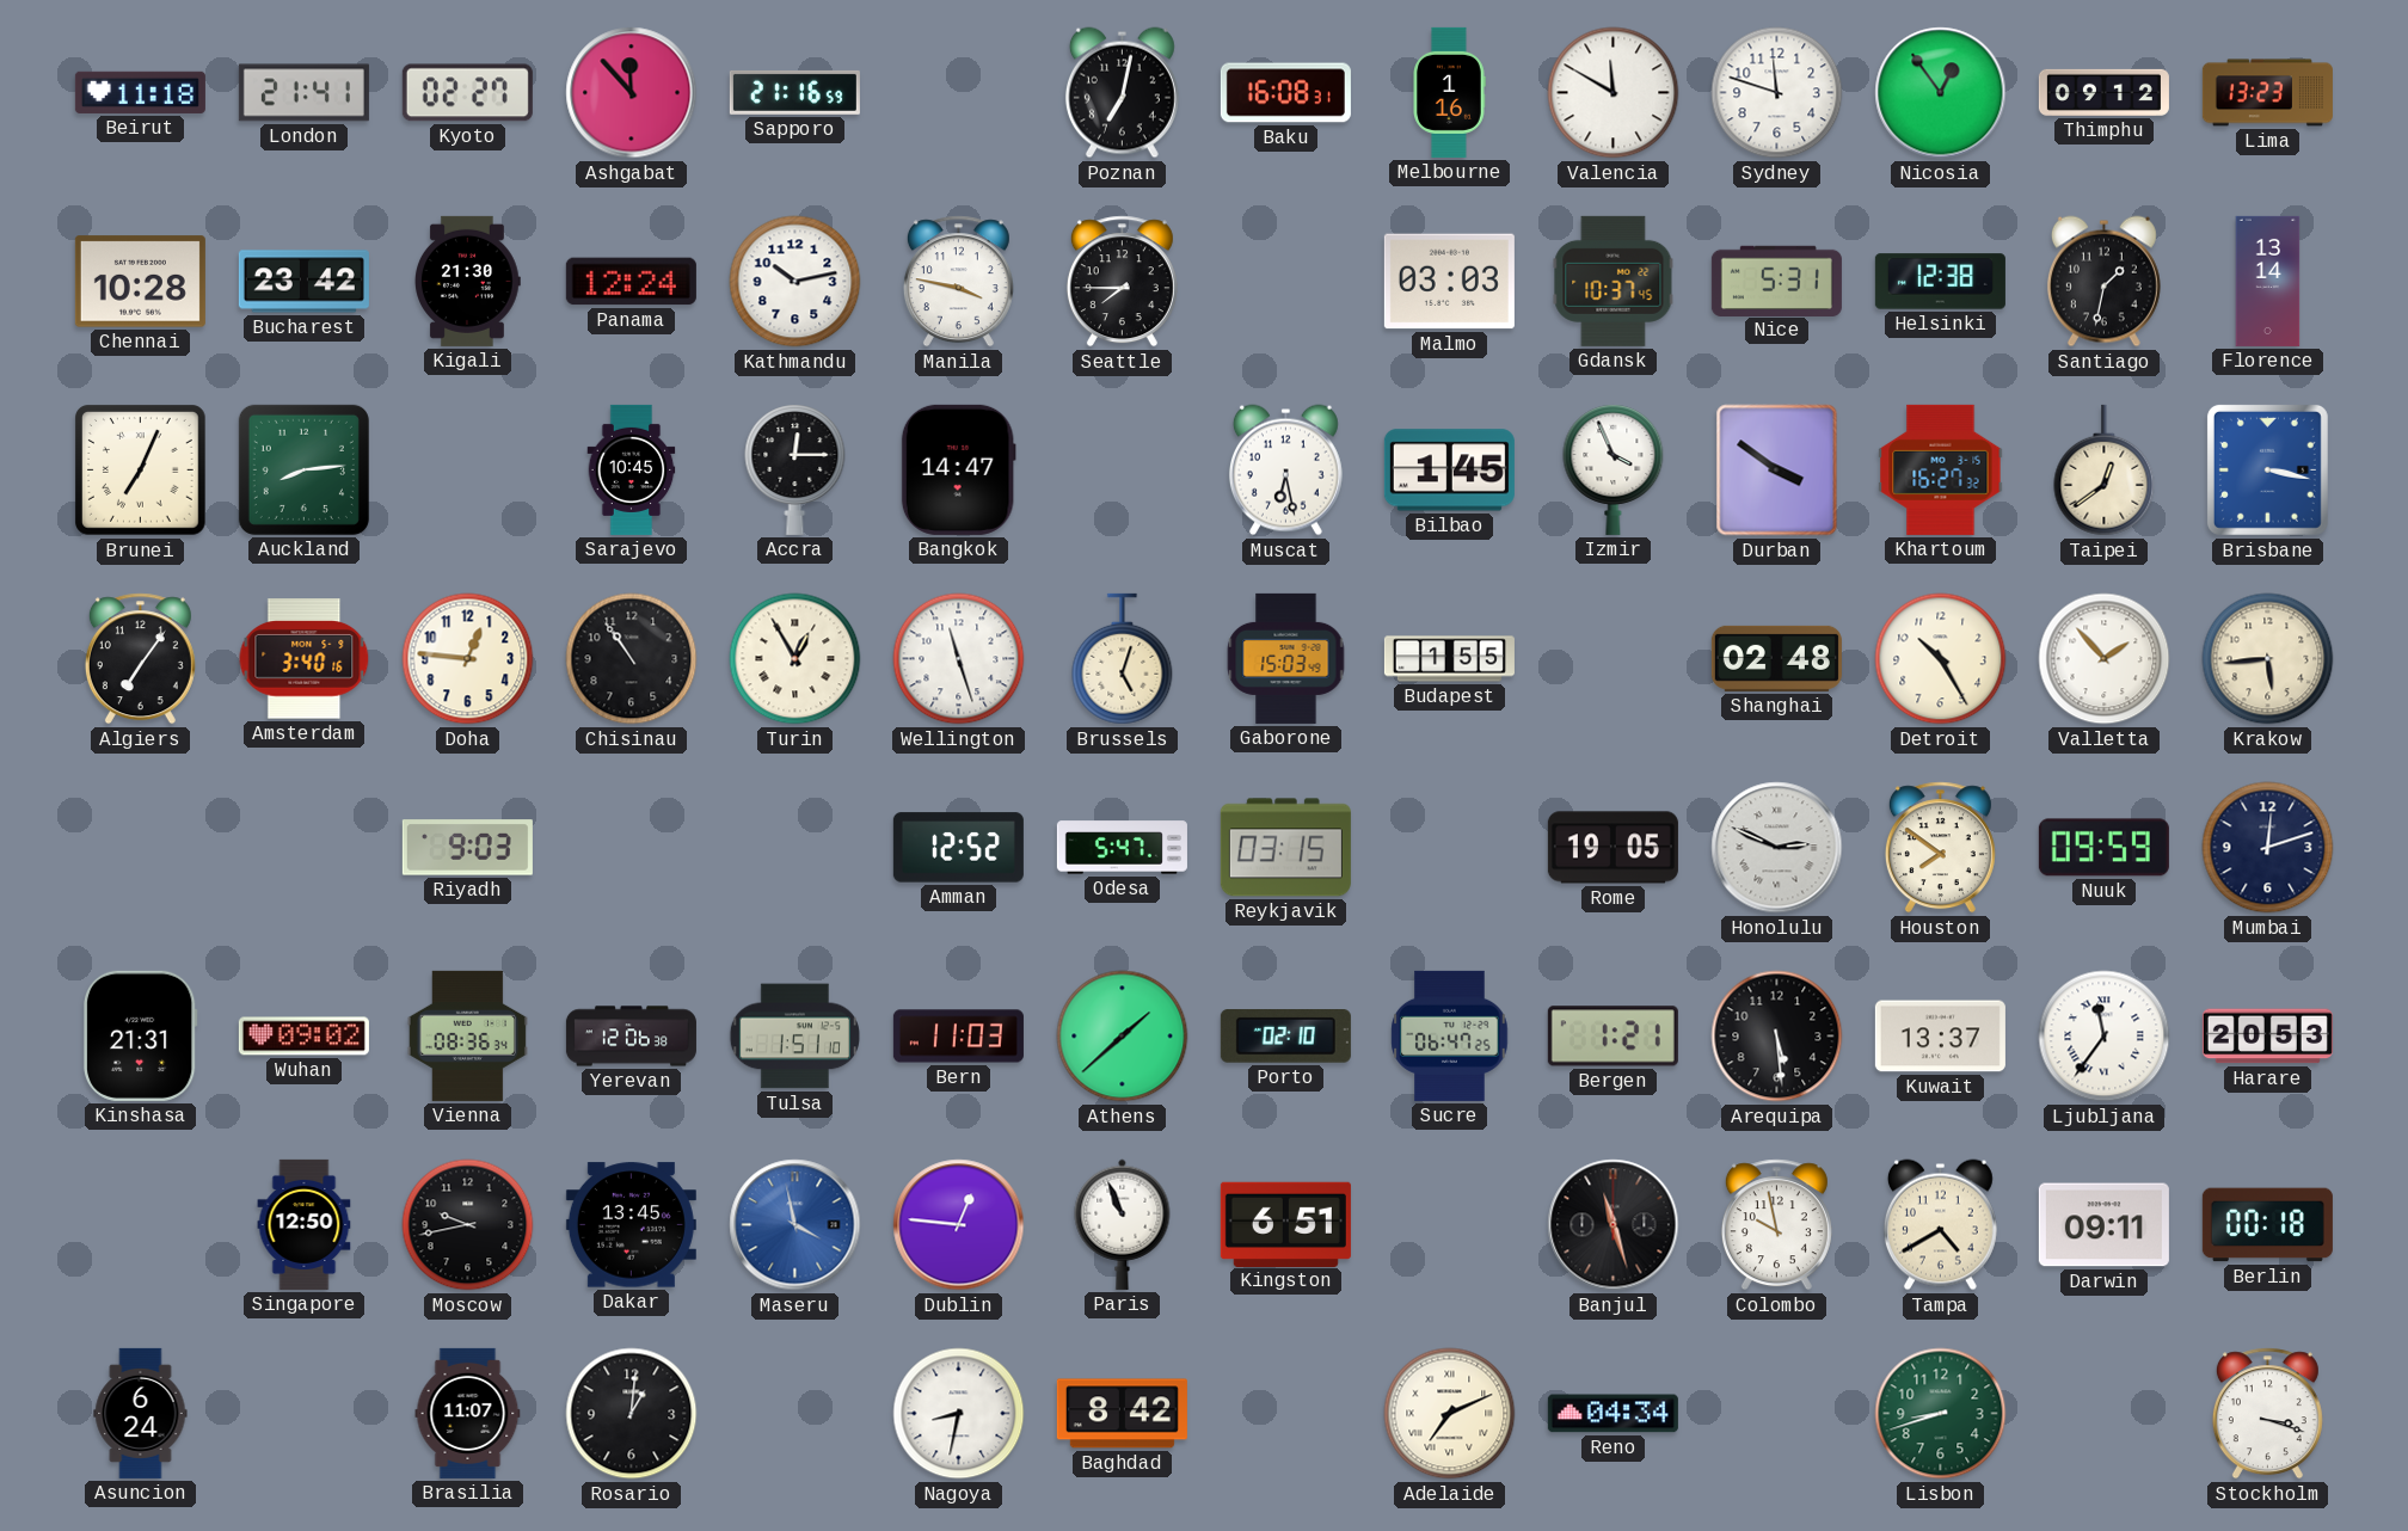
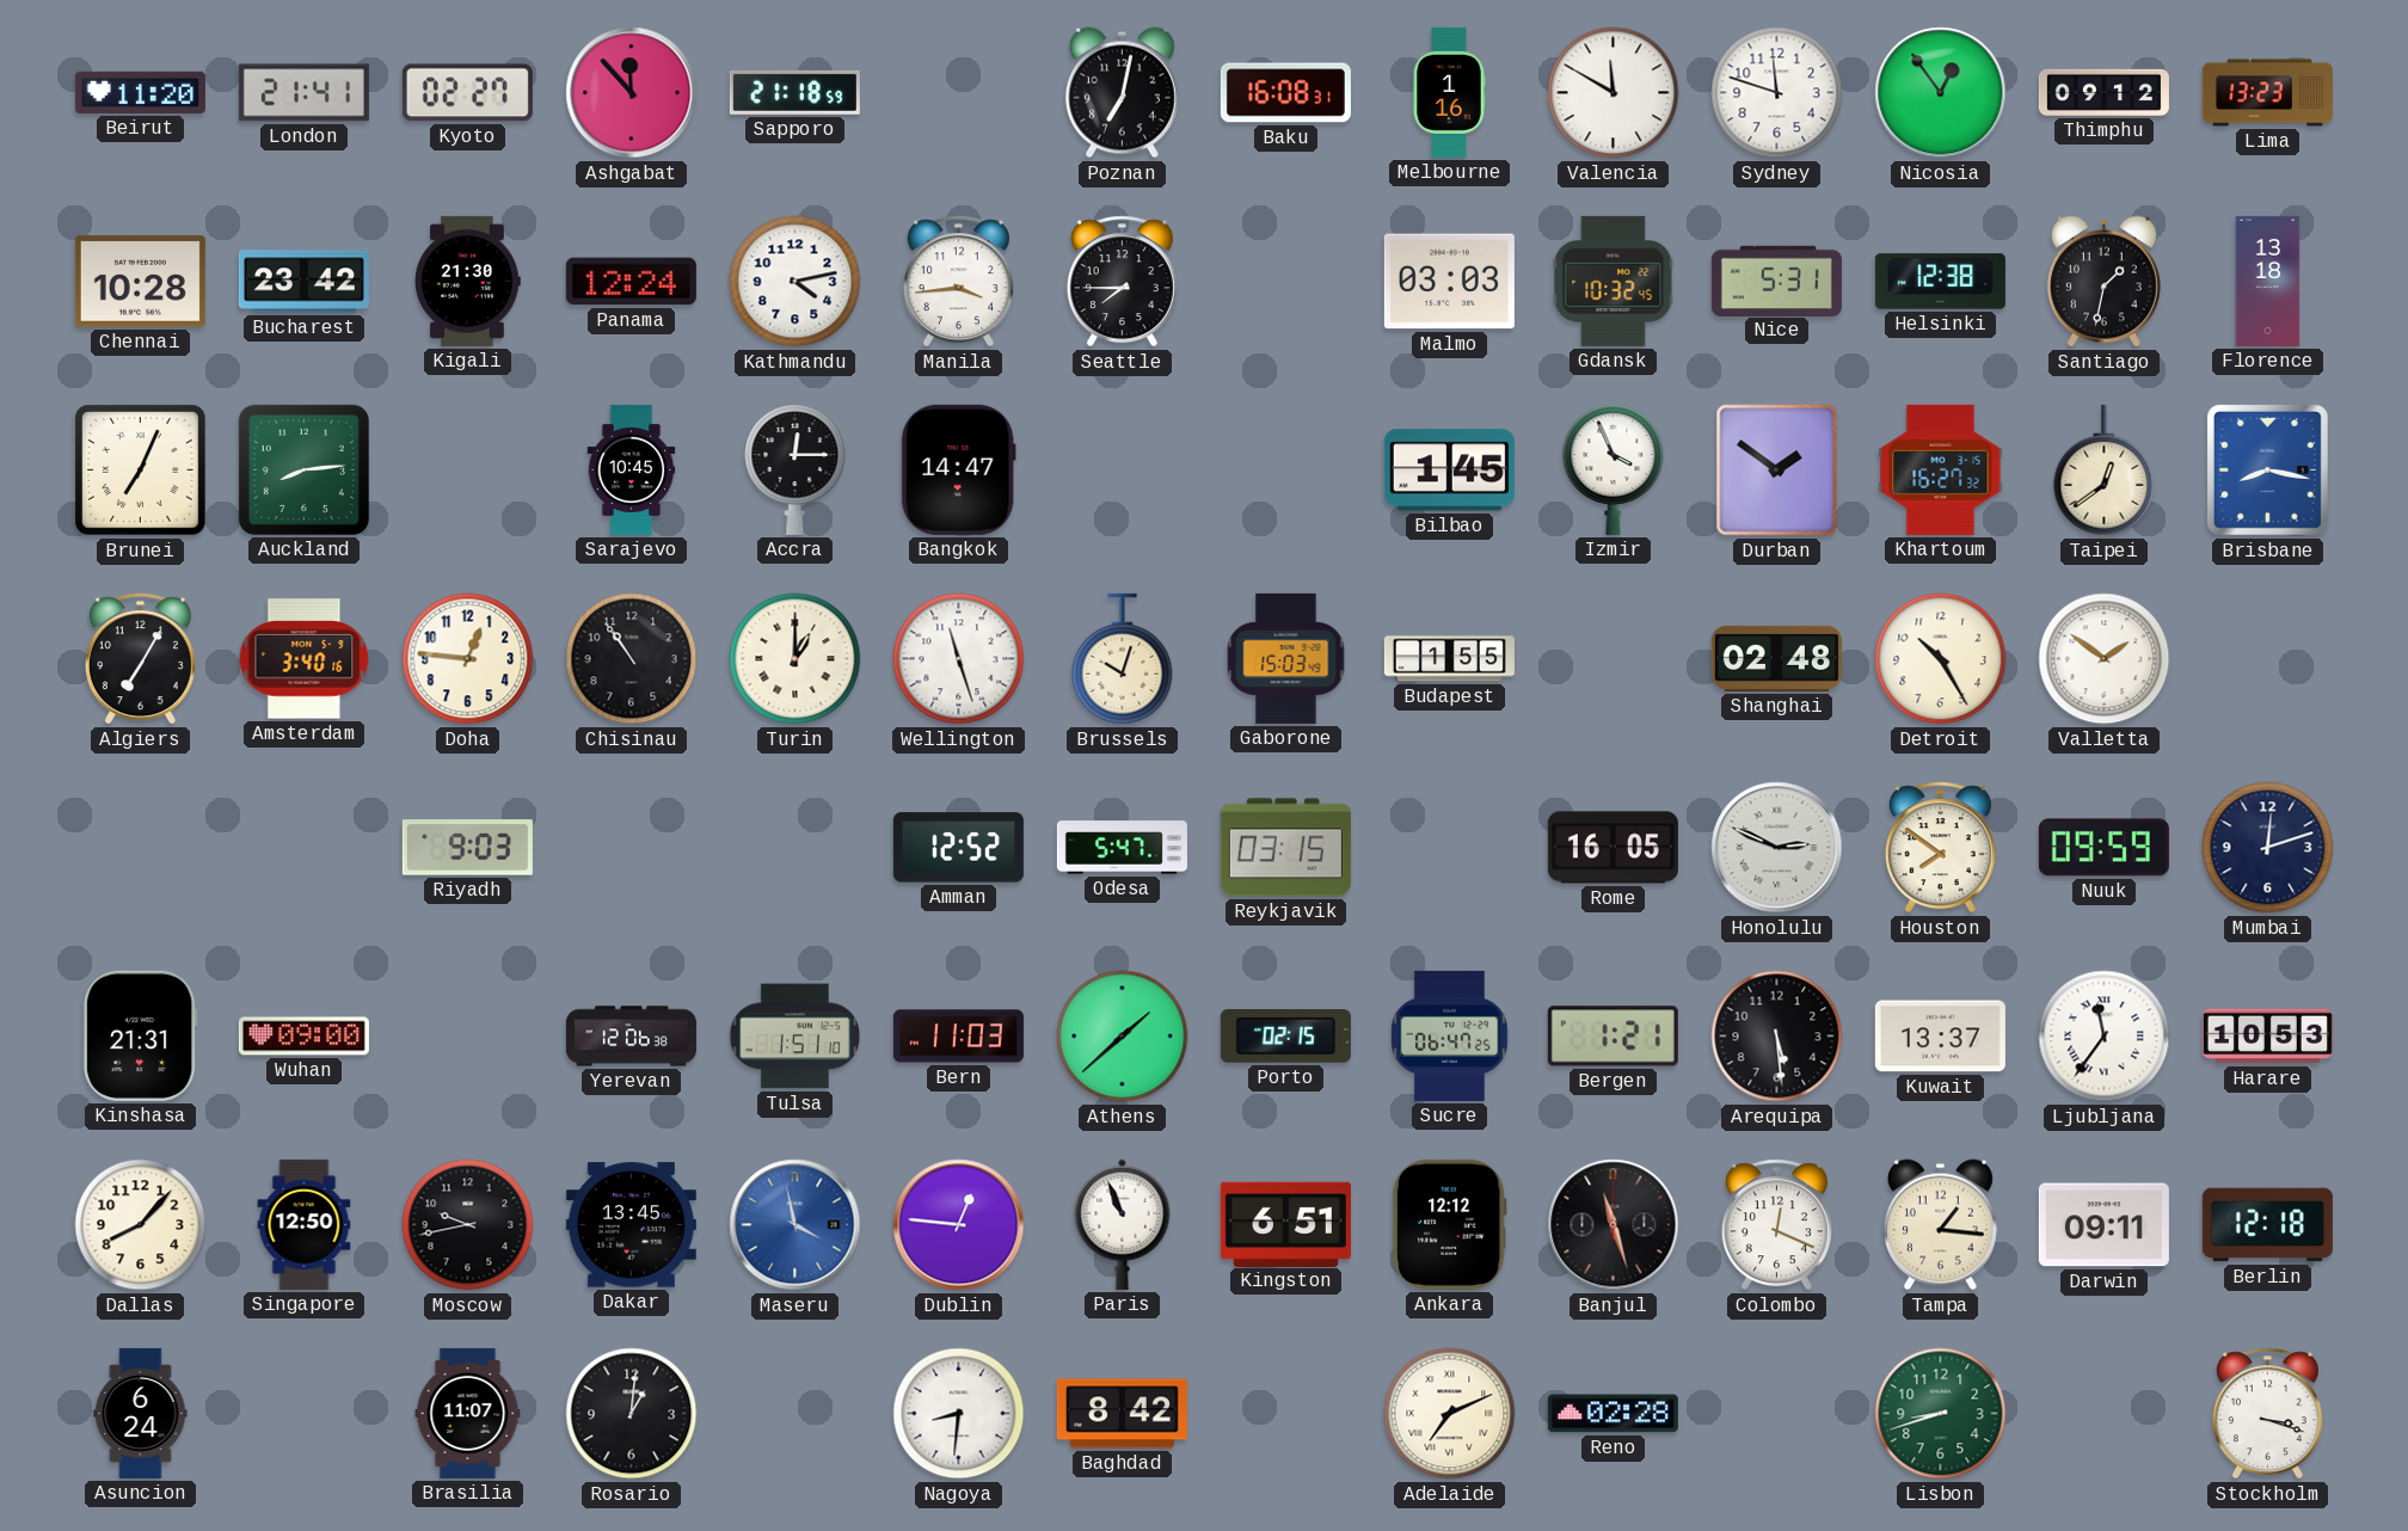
Beirut: 11:18 -> 11:20 (140, 92)
Sapporo: 21:16 -> 21:18 (794, 92)
Kathmandu: 10:13 -> 4:13 (795, 282)
Manila: 3:47 -> 3:44 (958, 282)
Gdansk: 10:37 -> 10:32 (1614, 281)
Florence: 13:14 -> 13:18 (2268, 281)
Muscat: 6:28 -> none (1285, 471)
Durban: 3:51 -> 1:51 (1777, 471)
Brisbane: 3:17 -> 8:17 (2267, 469)
Algiers: 7:06 -> 7:05 (140, 659)
Turin: 12:55 -> 1:00 (795, 659)
Brussels: 5:03 -> 10:03 (1123, 659)
Valletta: 1:53 -> 1:51 (2105, 659)
Krakow: 5:44 -> none (2268, 659)
Rome: 19:05 -> 16:05 (1612, 848)
Wuhan: 09:02 -> 09:00 (303, 1037)
Vienna: 08:36 -> none (467, 1035)
Porto: 02:10 -> 02:15 (1285, 1037)
Harare: 20:53 -> 10:53 (2267, 1037)
Dallas: none -> 8:07 (141, 1225)
Ankara: none -> 12:12 (1449, 1224)
Colombo: 9:58 -> 12:19 (1776, 1225)
Tampa: 4:40 -> 1:16 (1940, 1225)
Berlin: 00:18 -> 12:18 (2267, 1225)
Nagoya: 8:32 -> 8:31 (959, 1414)
Reno: 04:34 -> 02:28 (1612, 1414)
